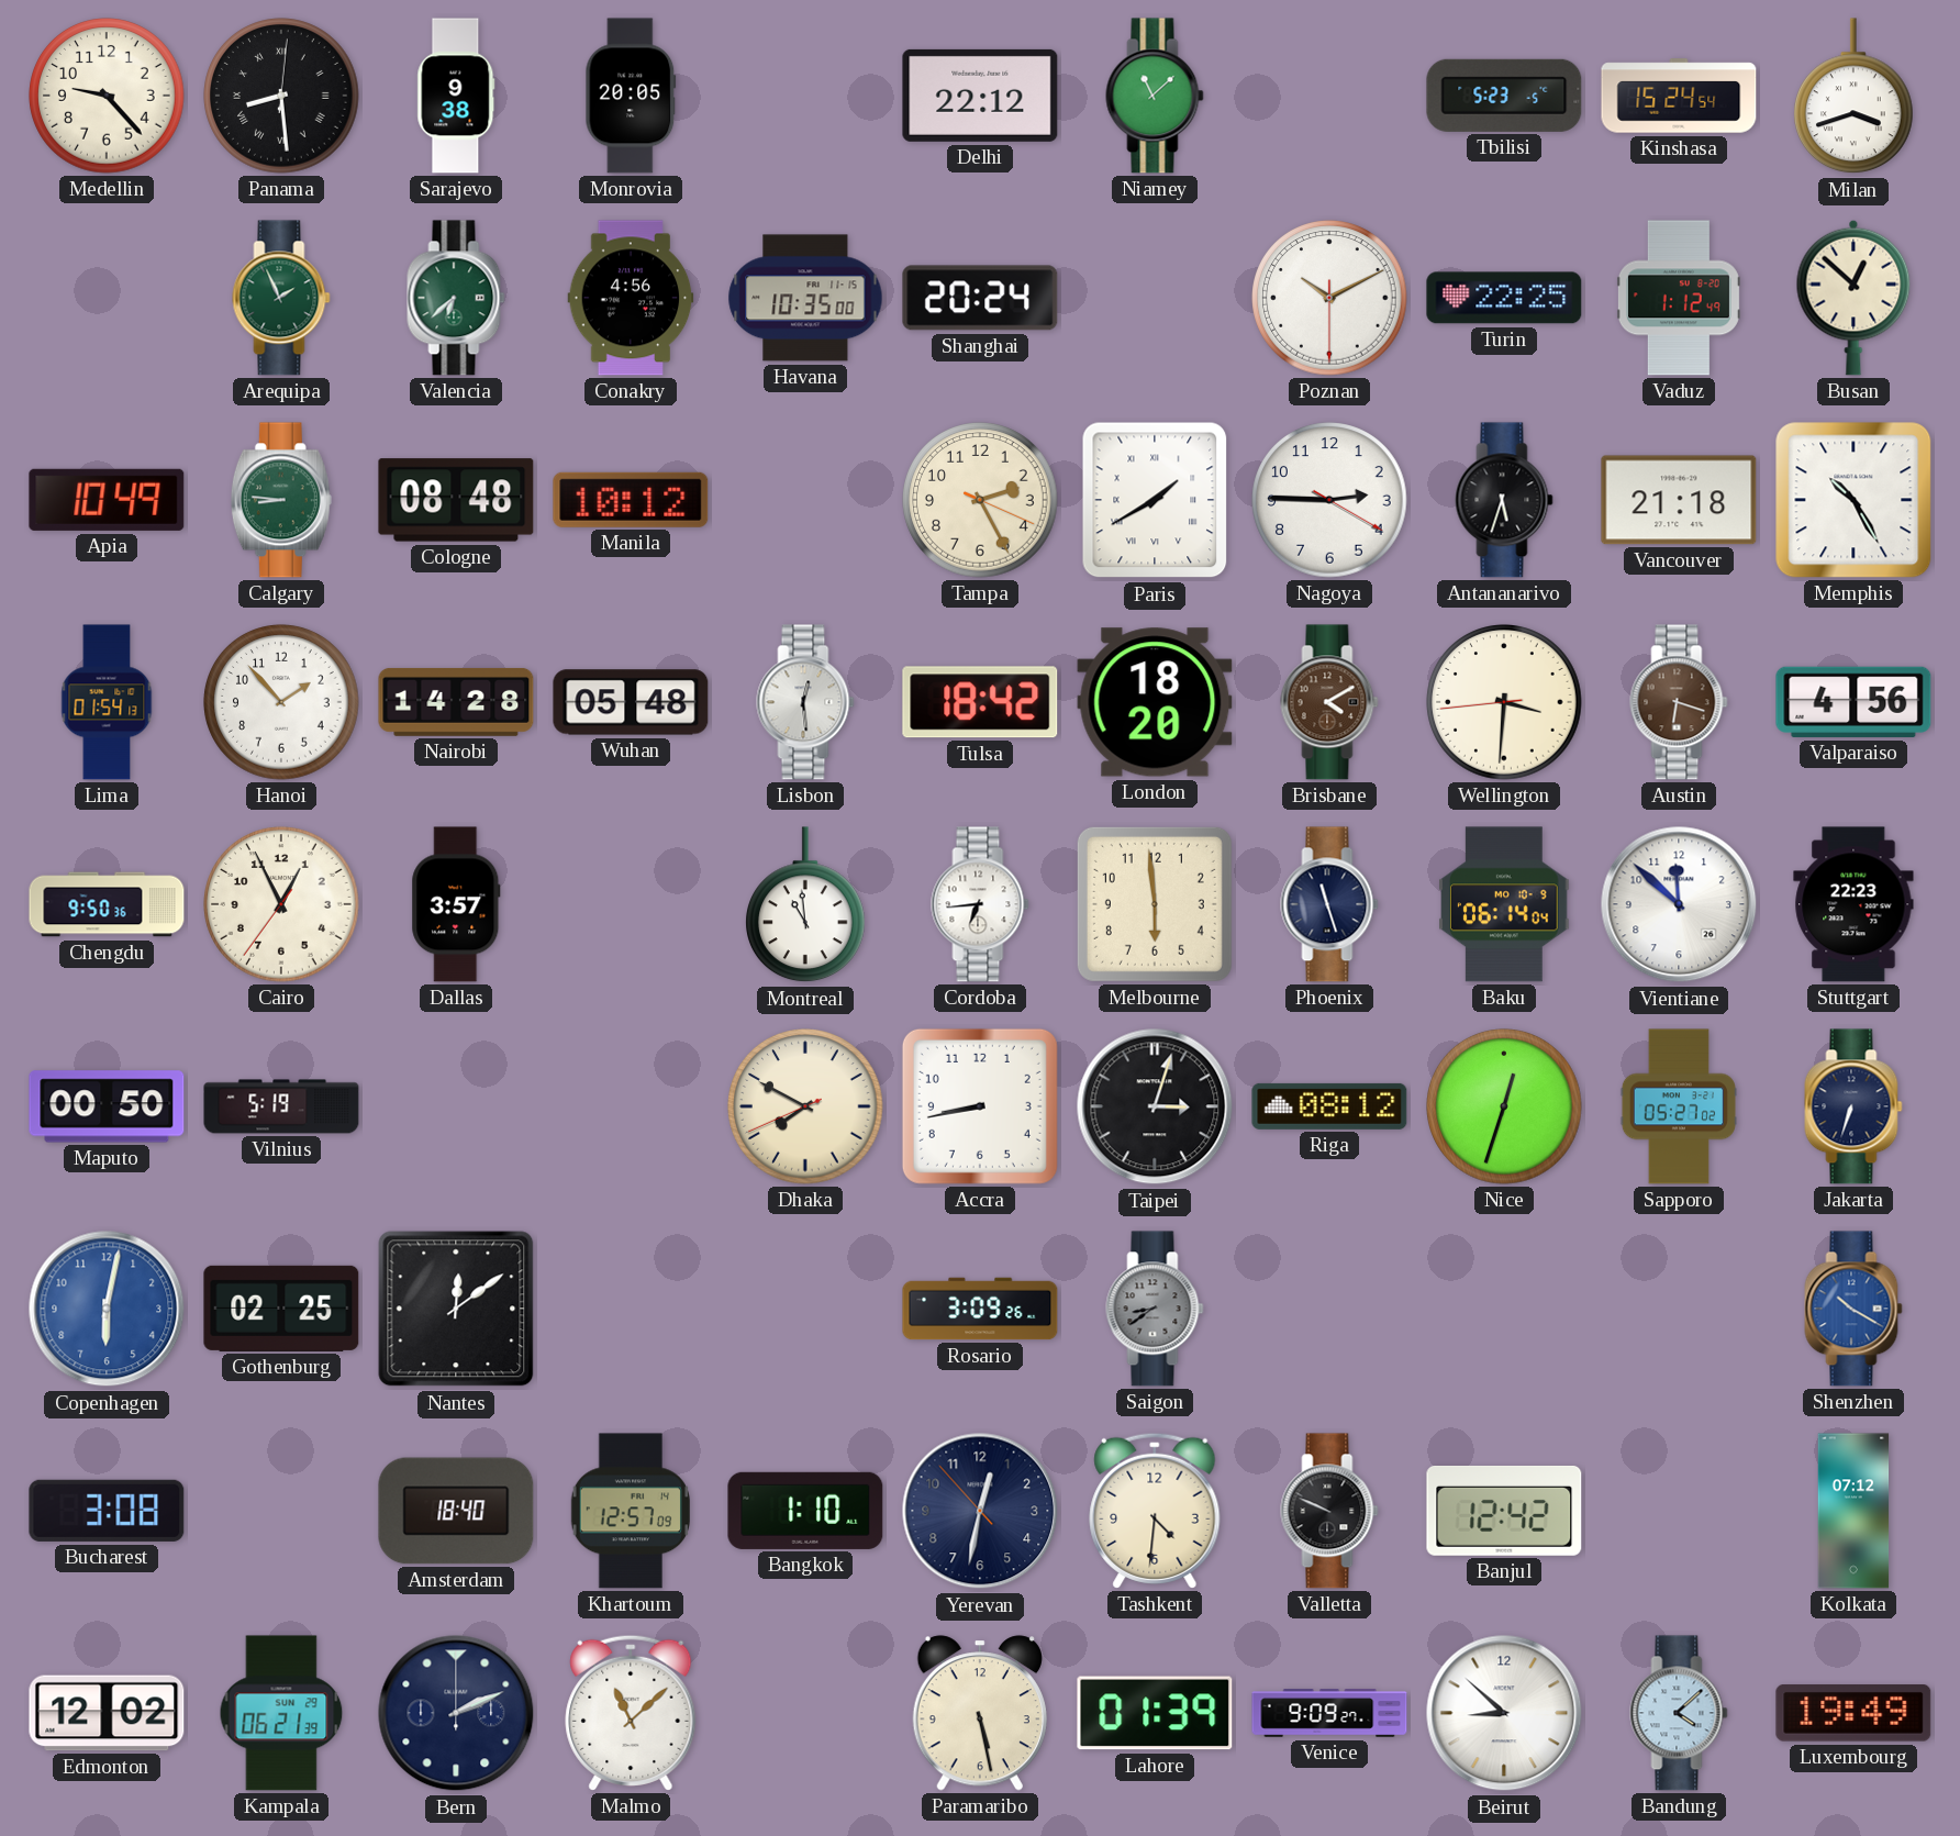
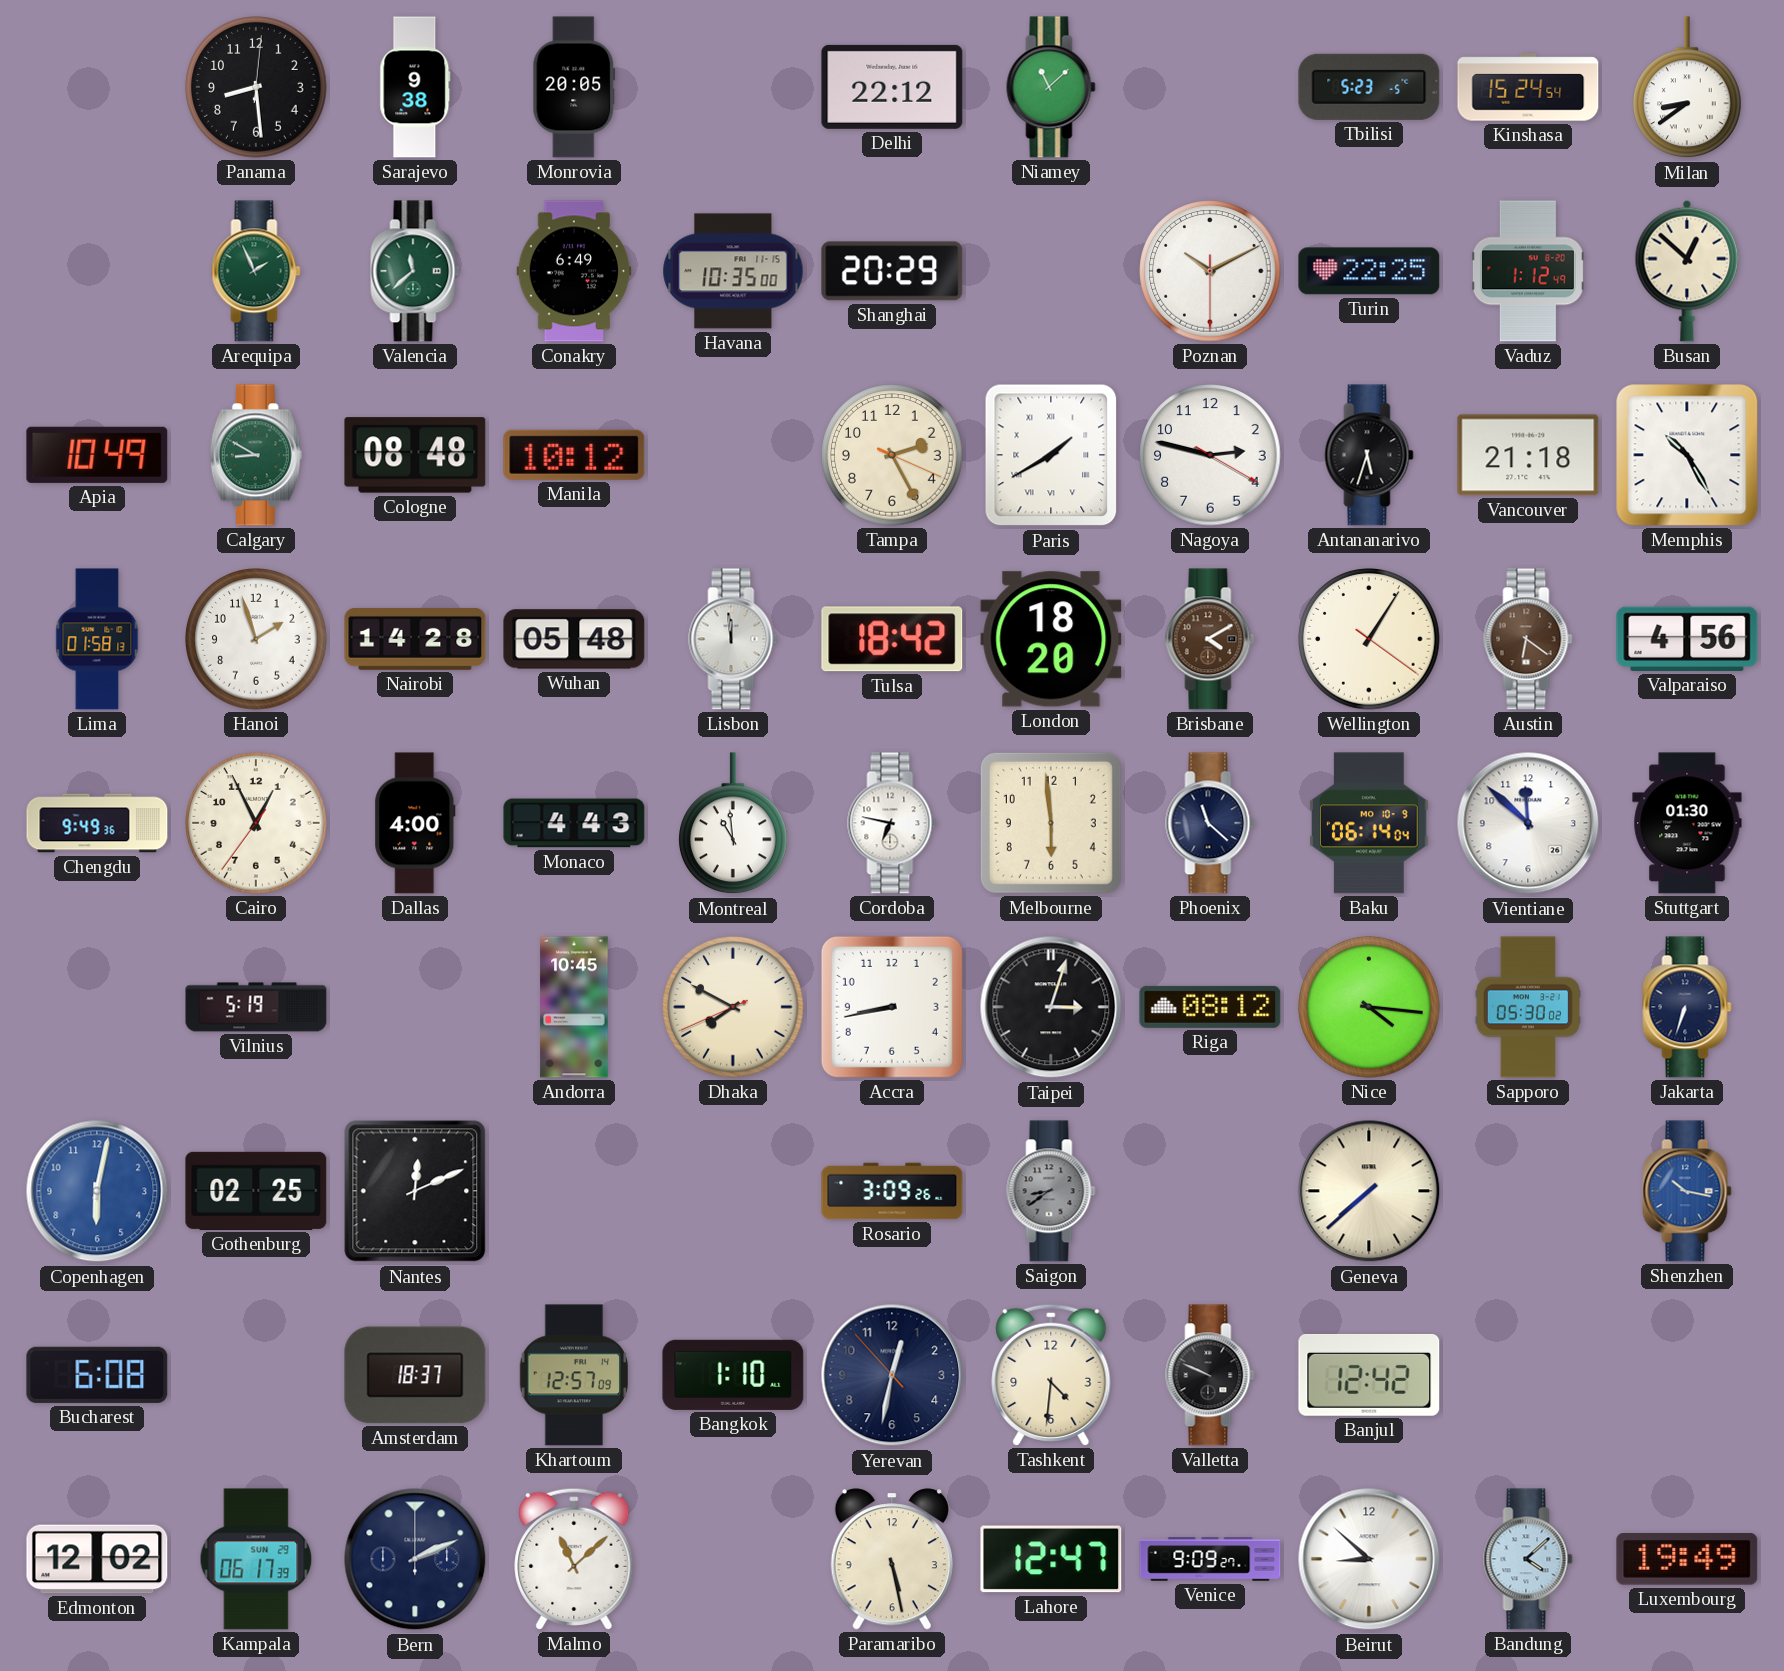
Medellin: 9:23 -> none (107, 96)
Panama numerals: Roman -> Arabic (256, 87)
Milan: 3:42 -> 8:39 (1688, 88)
Valencia: 6:38 -> 11:38 (415, 271)
Conakry: 4:56 -> 6:49 (574, 271)
Shanghai: 20:24 -> 20:29 (892, 271)
Calgary: 8:46 -> 8:50 (256, 455)
Nagoya: 2:45 -> 2:47 (1210, 455)
Lima: 01:54 -> 01:58 (97, 639)
Hanoi: 1:53 -> 1:57 (256, 639)
Lisbon: 12:29 -> 11:59 (733, 639)
Wellington: 3:30 -> 1:05 (1369, 639)
Austin: 6:18 -> 6:21 (1528, 639)
Chengdu: 9:50 -> 9:49 (97, 823)
Dallas: 3:57 -> 4:00 (415, 823)
Monaco: none -> 4:43 (574, 823)
Cordoba: 6:44 -> 6:47 (892, 823)
Phoenix: 11:27 -> 11:22 (1210, 823)
Stuttgart: 22:23 -> 01:30 (1687, 823)
Maputo: 00:50 -> none (107, 1106)
Andorra: none -> 10:45 (574, 1007)
Nice: 12:33 -> 4:16 (1369, 1007)
Sapporo: 05:27 -> 05:30 (1528, 1007)
Nantes: 12:09 -> 12:11 (415, 1191)
Geneva: none -> 7:38 (1369, 1191)
Shenzhen: 10:20 -> 10:17 (1687, 1191)
Bucharest: 3:08 -> 6:08 (97, 1375)
Amsterdam: 18:40 -> 18:37 (415, 1375)
Kolkata: 07:12 -> none (1853, 1511)
Kampala: 06:21 -> 06:17 (256, 1559)
Lahore: 01:39 -> 12:47 (1051, 1559)
